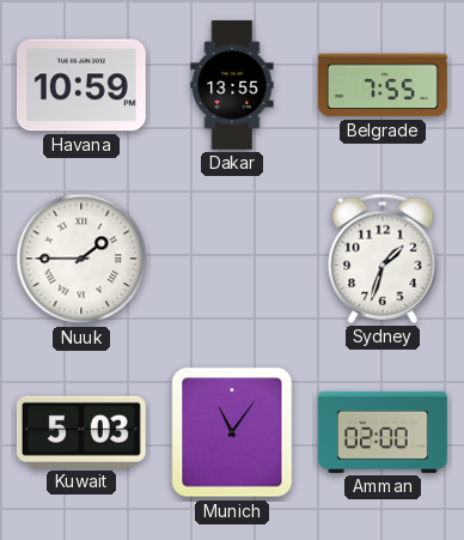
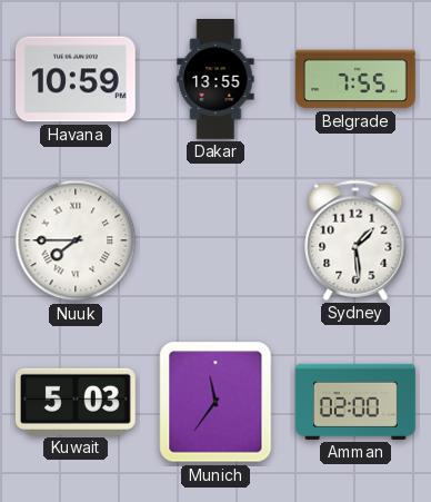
Nuuk: 1:45 -> 7:45 (76, 240)
Sydney: 1:33 -> 1:29 (355, 240)
Munich: 11:06 -> 11:36 (215, 402)
